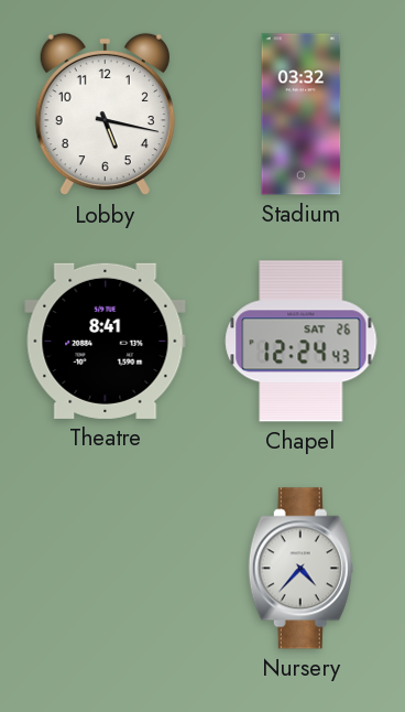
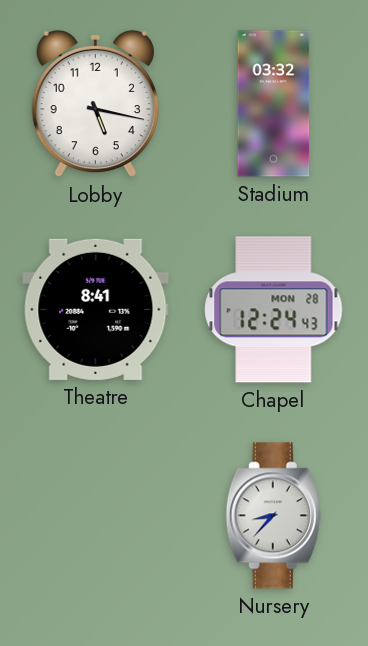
Chapel date: SAT 26 -> MON 28 (274, 310)
Nursery: 4:37 -> 8:37 (273, 516)
